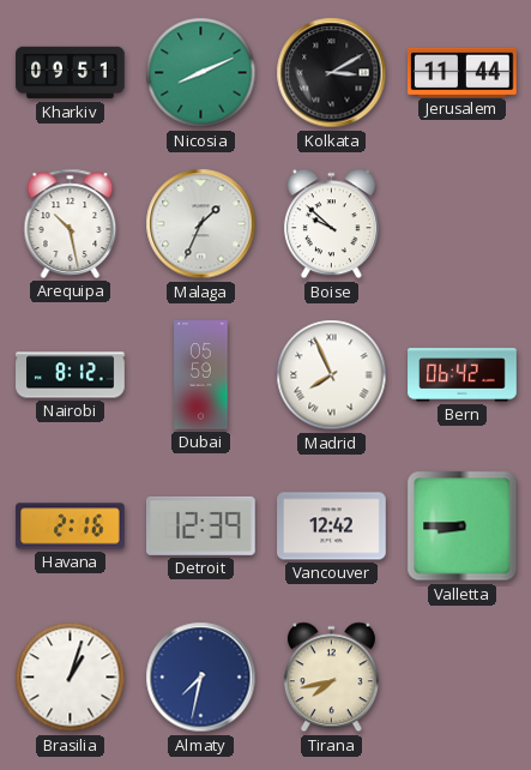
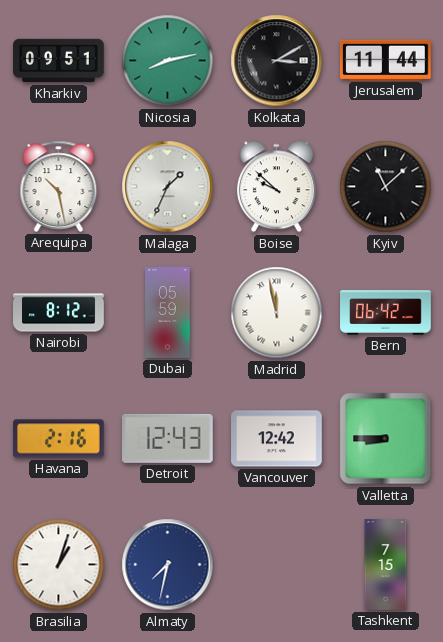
Nicosia: 8:11 -> 8:13 (168, 61)
Kyiv: none -> 11:08 (386, 187)
Madrid: 7:56 -> 11:58 (277, 313)
Detroit: 12:39 -> 12:43 (168, 438)
Tirana: 7:43 -> none (331, 678)
Tashkent: none -> 7:15 (386, 565)
